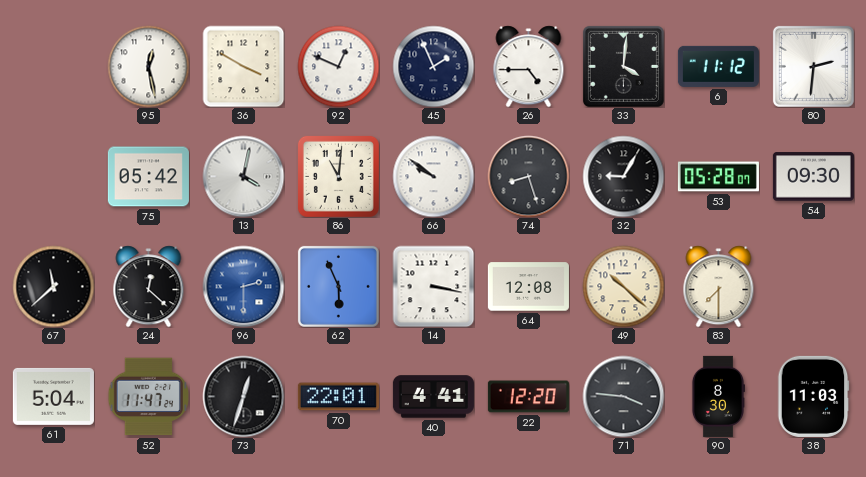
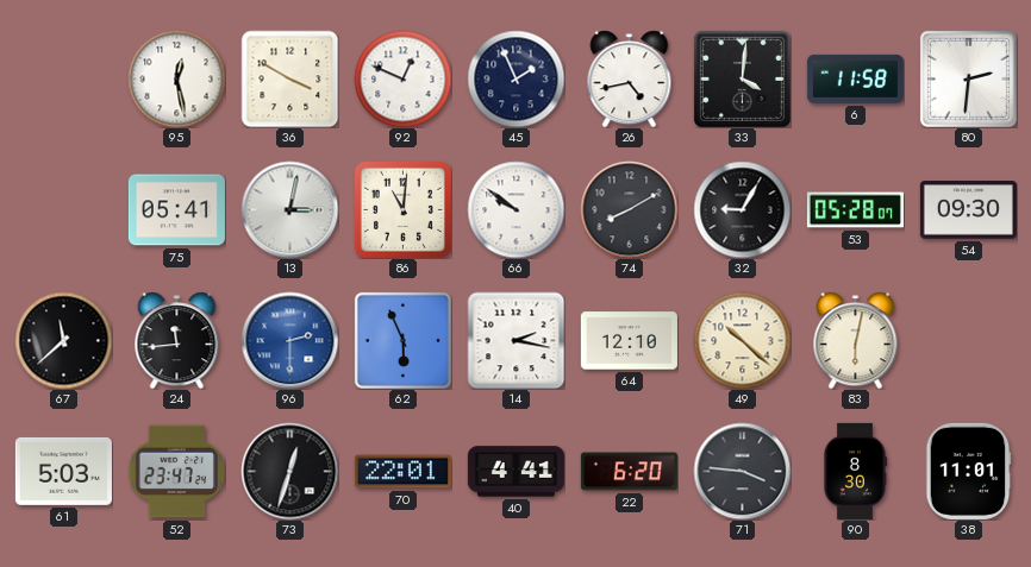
26: 4:45 -> 4:43 (630, 78)
6: 11:12 -> 11:58 (855, 78)
75: 05:42 -> 05:41 (176, 210)
13: 4:02 -> 3:02 (289, 209)
74: 8:27 -> 8:10 (629, 209)
24: 12:22 -> 11:44 (177, 340)
14: 3:17 -> 2:17 (515, 340)
64: 12:08 -> 12:10 (629, 341)
83: 7:30 -> 6:02 (856, 340)
61: 5:04 -> 5:03 (63, 471)
52: 11:47 -> 23:47 (176, 472)
22: 12:20 -> 6:20 (629, 472)
38: 11:03 -> 11:01 (968, 471)
